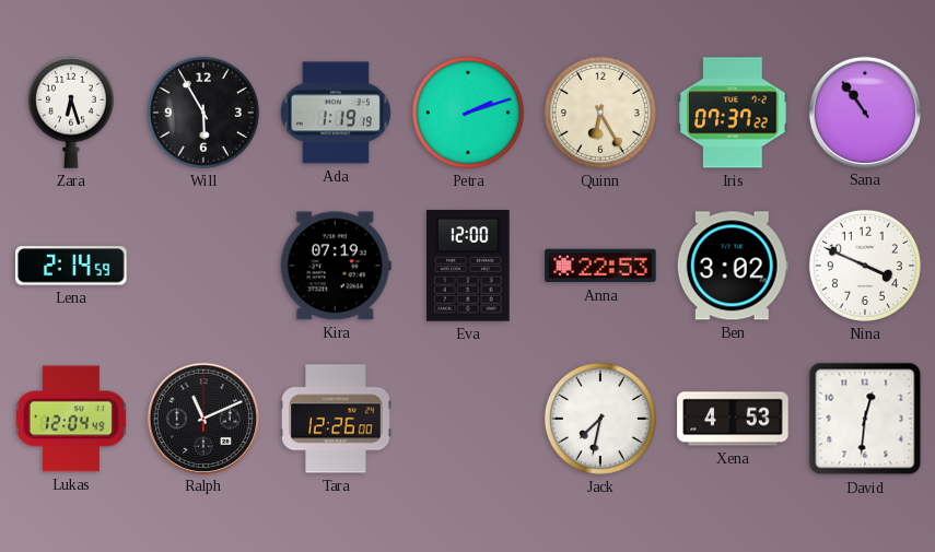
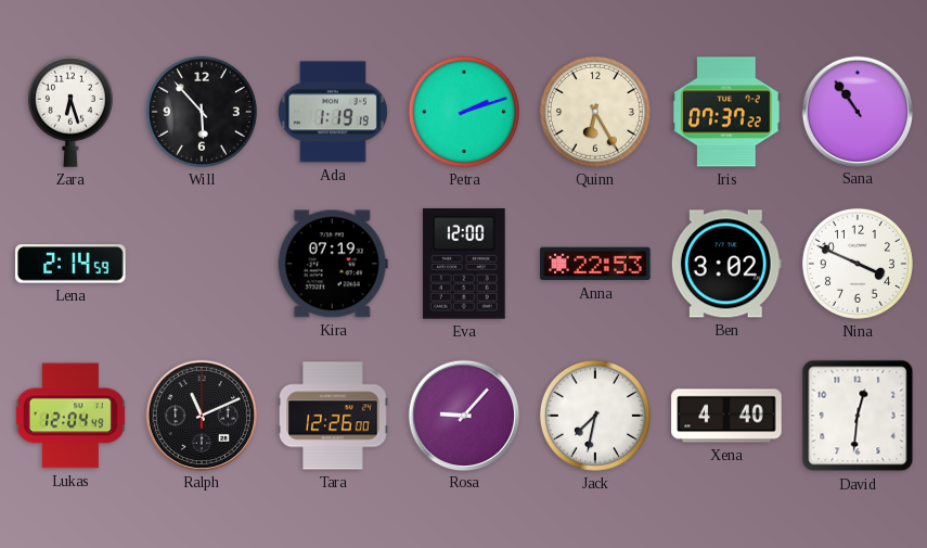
Will: 5:55 -> 5:53 (202, 112)
Rosa: none -> 9:07 (463, 415)
Xena: 4:53 -> 4:40 (726, 416)
